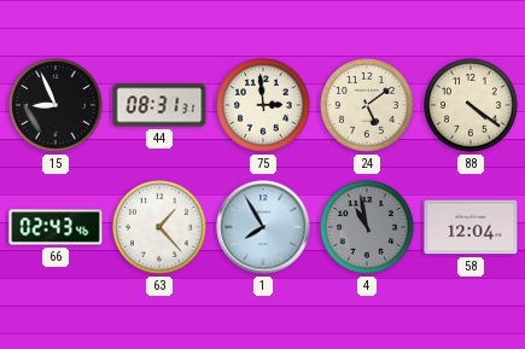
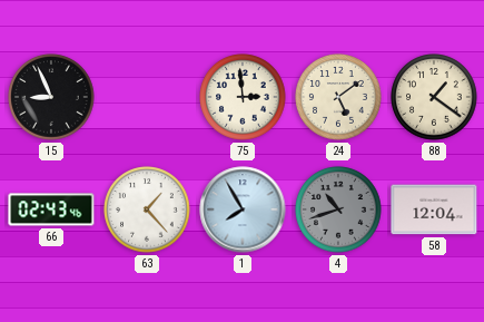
44: 08:31 -> none (159, 105)
88: 4:21 -> 1:21 (434, 97)
4: 10:58 -> 10:42 (338, 209)
